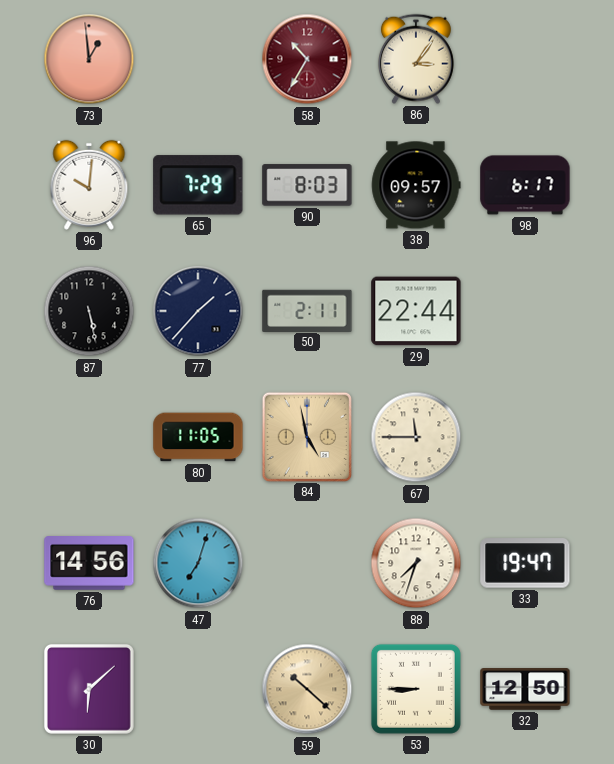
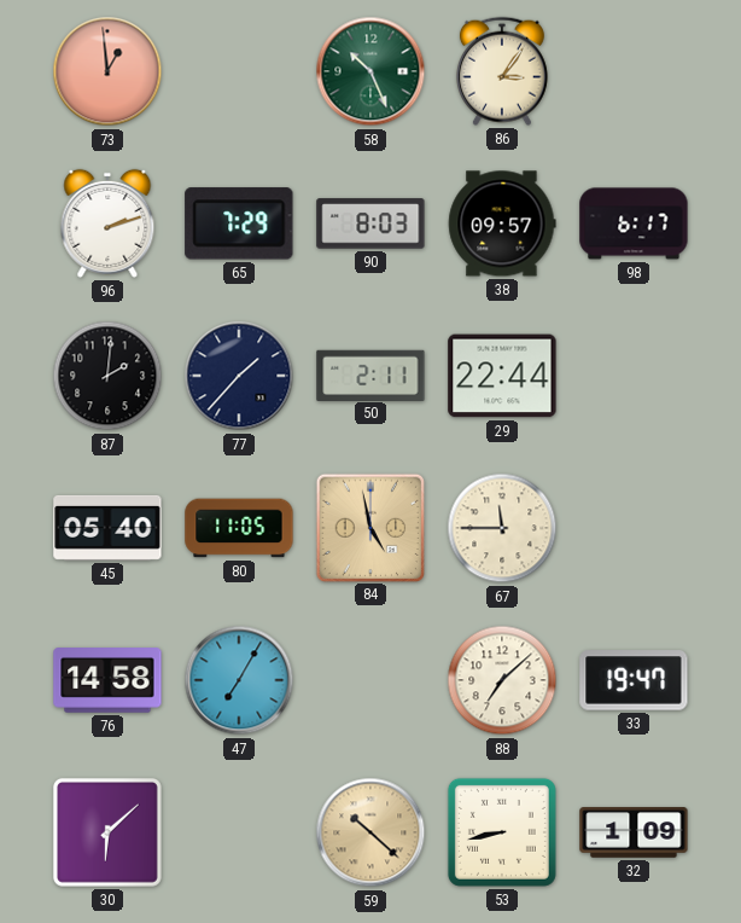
58: 10:35 -> 10:26 (370, 71)
58 dial: burgundy -> green (370, 71)
96: 10:01 -> 2:12 (107, 224)
87: 5:28 -> 2:01 (107, 376)
45: none -> 05:40 (107, 528)
76: 14:56 -> 14:58 (107, 681)
47: 7:03 -> 7:05 (239, 680)
88: 7:33 -> 7:08 (502, 680)
53: 8:45 -> 8:43 (502, 832)
32: 12:50 -> 1:09 (634, 832)
